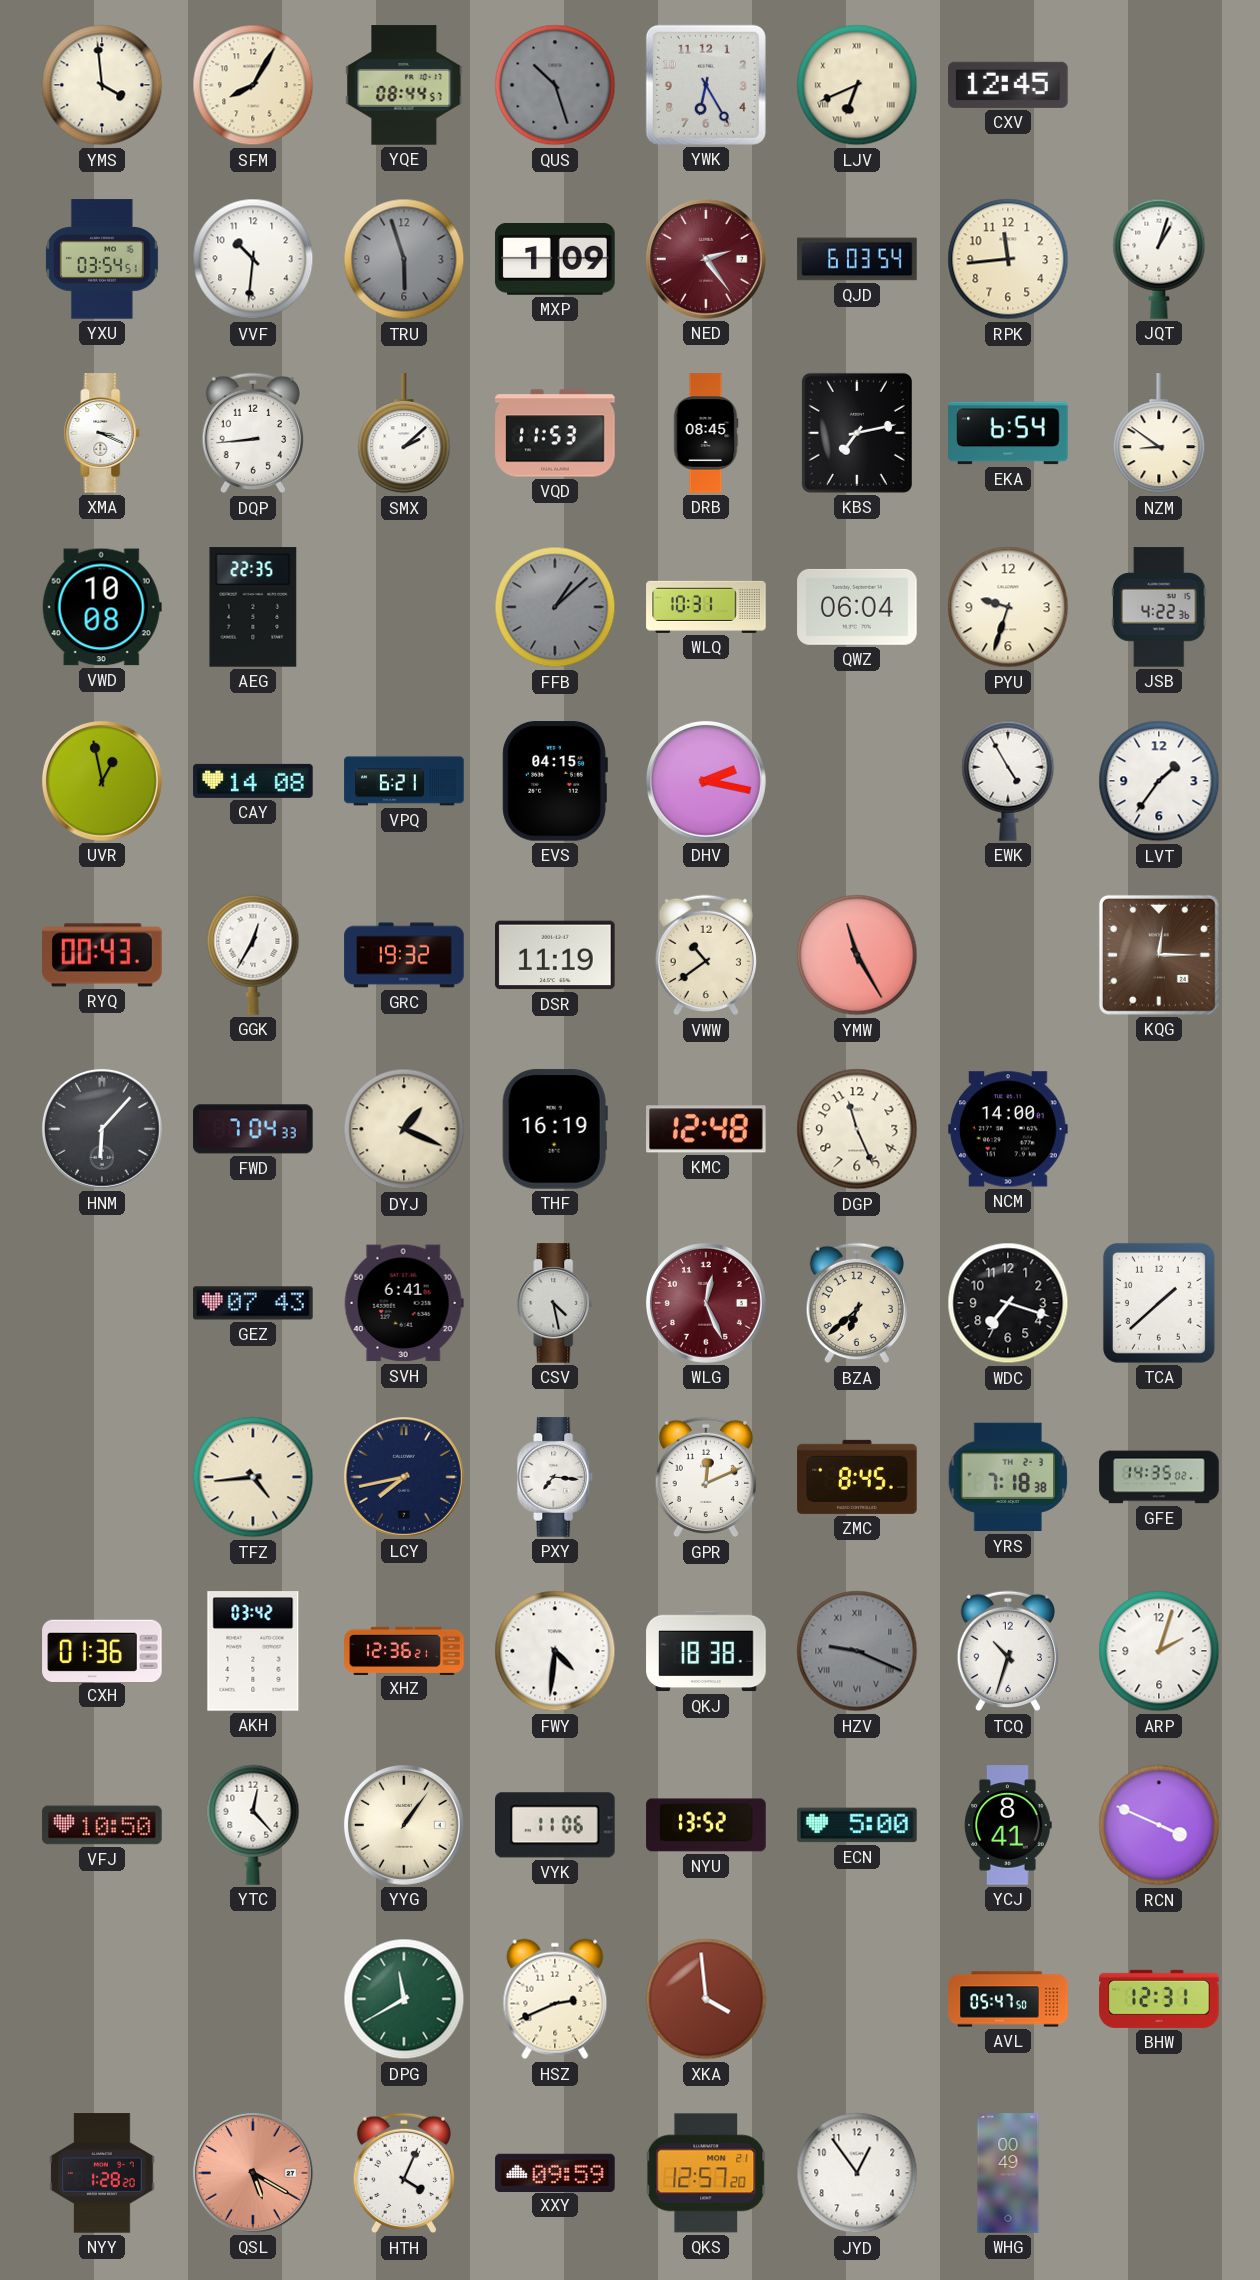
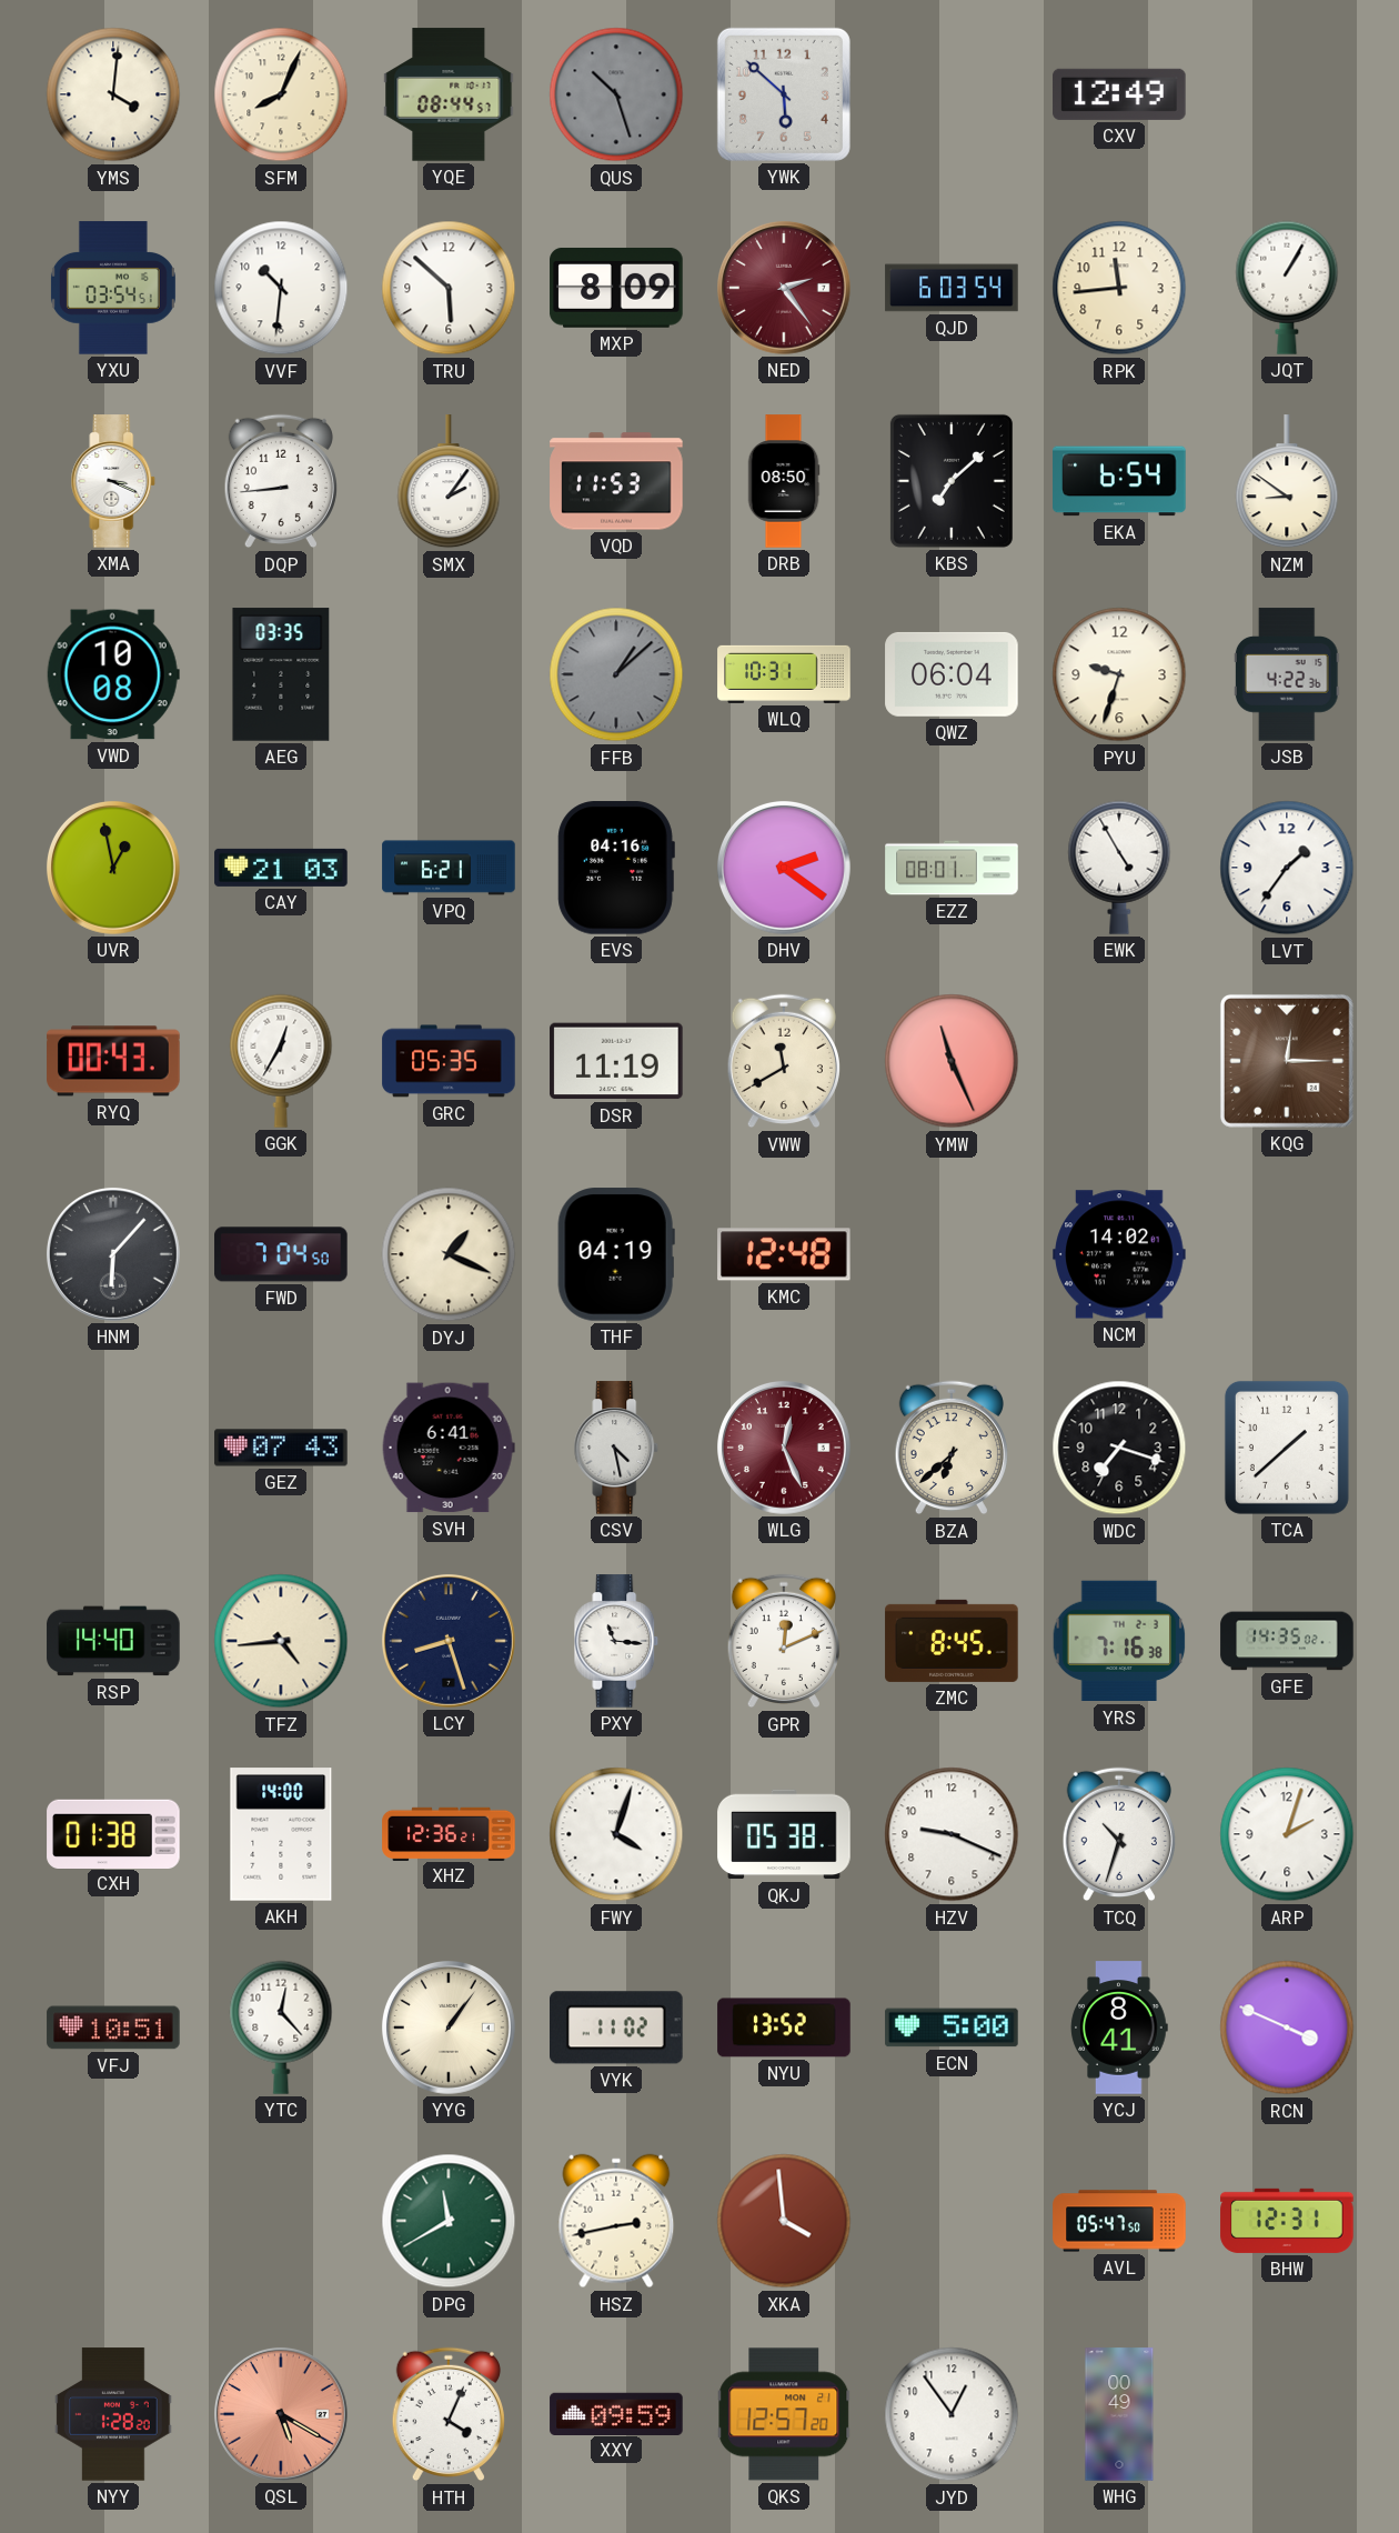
YMS: 3:59 -> 4:01 (113, 94)
SFM: 8:05 -> 8:04 (281, 94)
YWK: 6:25 -> 5:52 (784, 94)
LJV: 6:41 -> none (857, 85)
CXV: 12:45 -> 12:49 (1119, 94)
TRU: 5:57 -> 5:52 (449, 288)
TRU dial: grey -> white (449, 288)
MXP: 1:09 -> 8:09 (616, 288)
JQT: 1:03 -> 1:05 (1287, 288)
SMX: 2:08 -> 2:06 (449, 482)
DRB: 08:45 -> 08:50 (784, 481)
KBS: 7:13 -> 7:08 (952, 481)
AEG: 22:35 -> 03:35 (281, 674)
CAY: 14:08 -> 21:03 (281, 868)
EVS: 04:15 -> 04:16 (616, 868)
DHV: 2:17 -> 2:21 (784, 868)
EZZ: none -> 08:01 (952, 868)
GRC: 19:32 -> 05:35 (449, 1061)
VWW: 10:39 -> 11:40 (784, 1061)
YMW: 11:25 -> 11:26 (952, 1061)
FWD: 7:04:33 -> 7:04:50 (281, 1254)
THF: 16:19 -> 04:19 (616, 1254)
DGP: 11:26 -> none (857, 1129)
NCM: 14:00 -> 14:02 (1119, 1254)
RSP: none -> 14:40 (113, 1641)
LCY: 7:43 -> 8:27 (449, 1641)
PXY: 7:16 -> 11:16 (616, 1641)
YRS: 7:18 -> 7:16 (1119, 1641)
CXH: 01:36 -> 01:38 (113, 1833)
AKH: 03:42 -> 14:00 (281, 1834)
FWY: 4:31 -> 4:03 (616, 1834)
QKJ: 18:38 -> 05:38 (784, 1834)
HZV dial: grey -> white (952, 1834)
HZV numerals: Roman -> Arabic (952, 1834)
VFJ: 10:50 -> 10:51 (113, 2028)
VYK: 11:06 -> 11:02 (617, 2028)
HSZ: 2:41 -> 2:43 (616, 2221)
